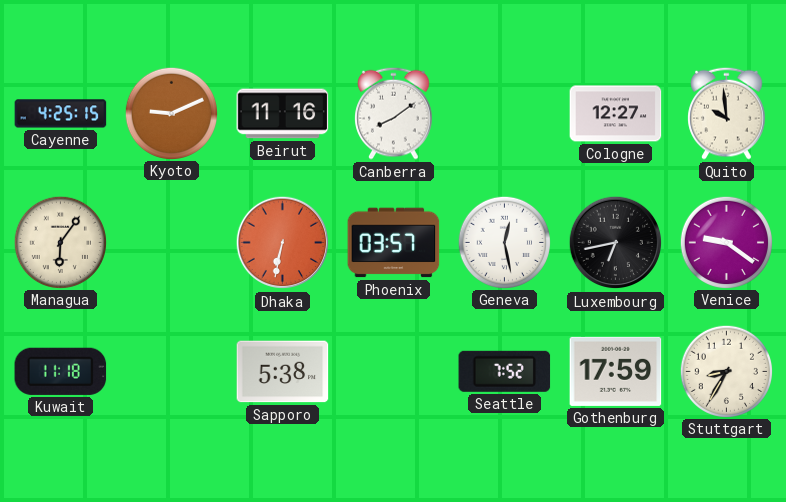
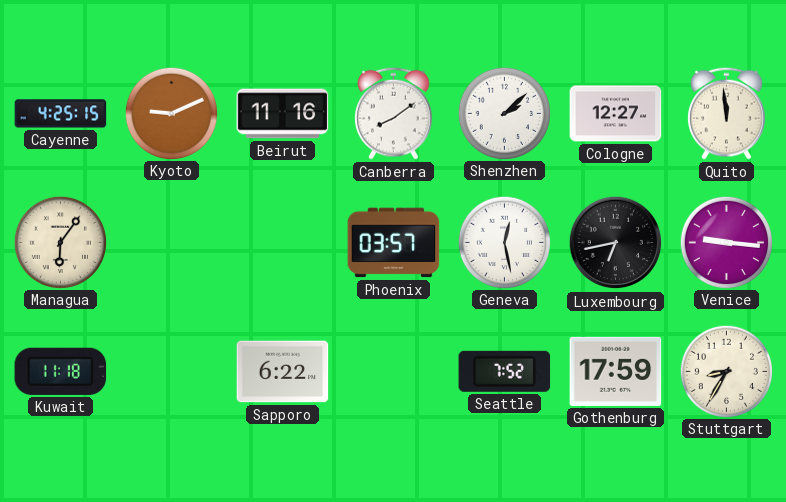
Shenzhen: none -> 2:08 (504, 113)
Quito: 9:59 -> 11:59 (727, 113)
Dhaka: 6:32 -> none (283, 243)
Venice: 9:21 -> 9:16 (726, 242)
Sapporo: 5:38 -> 6:22 (283, 372)
